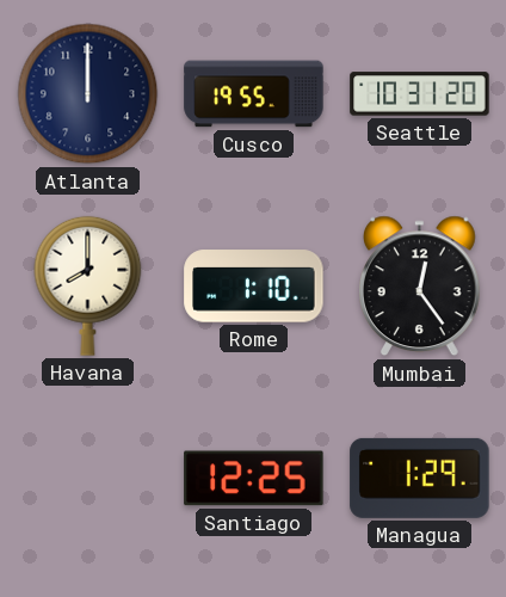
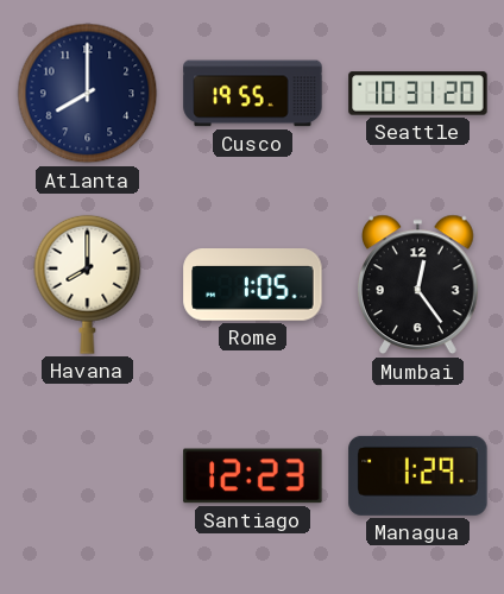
Atlanta: 12:00 -> 8:00 (88, 94)
Rome: 1:10 -> 1:05 (253, 285)
Santiago: 12:25 -> 12:23 (253, 476)
